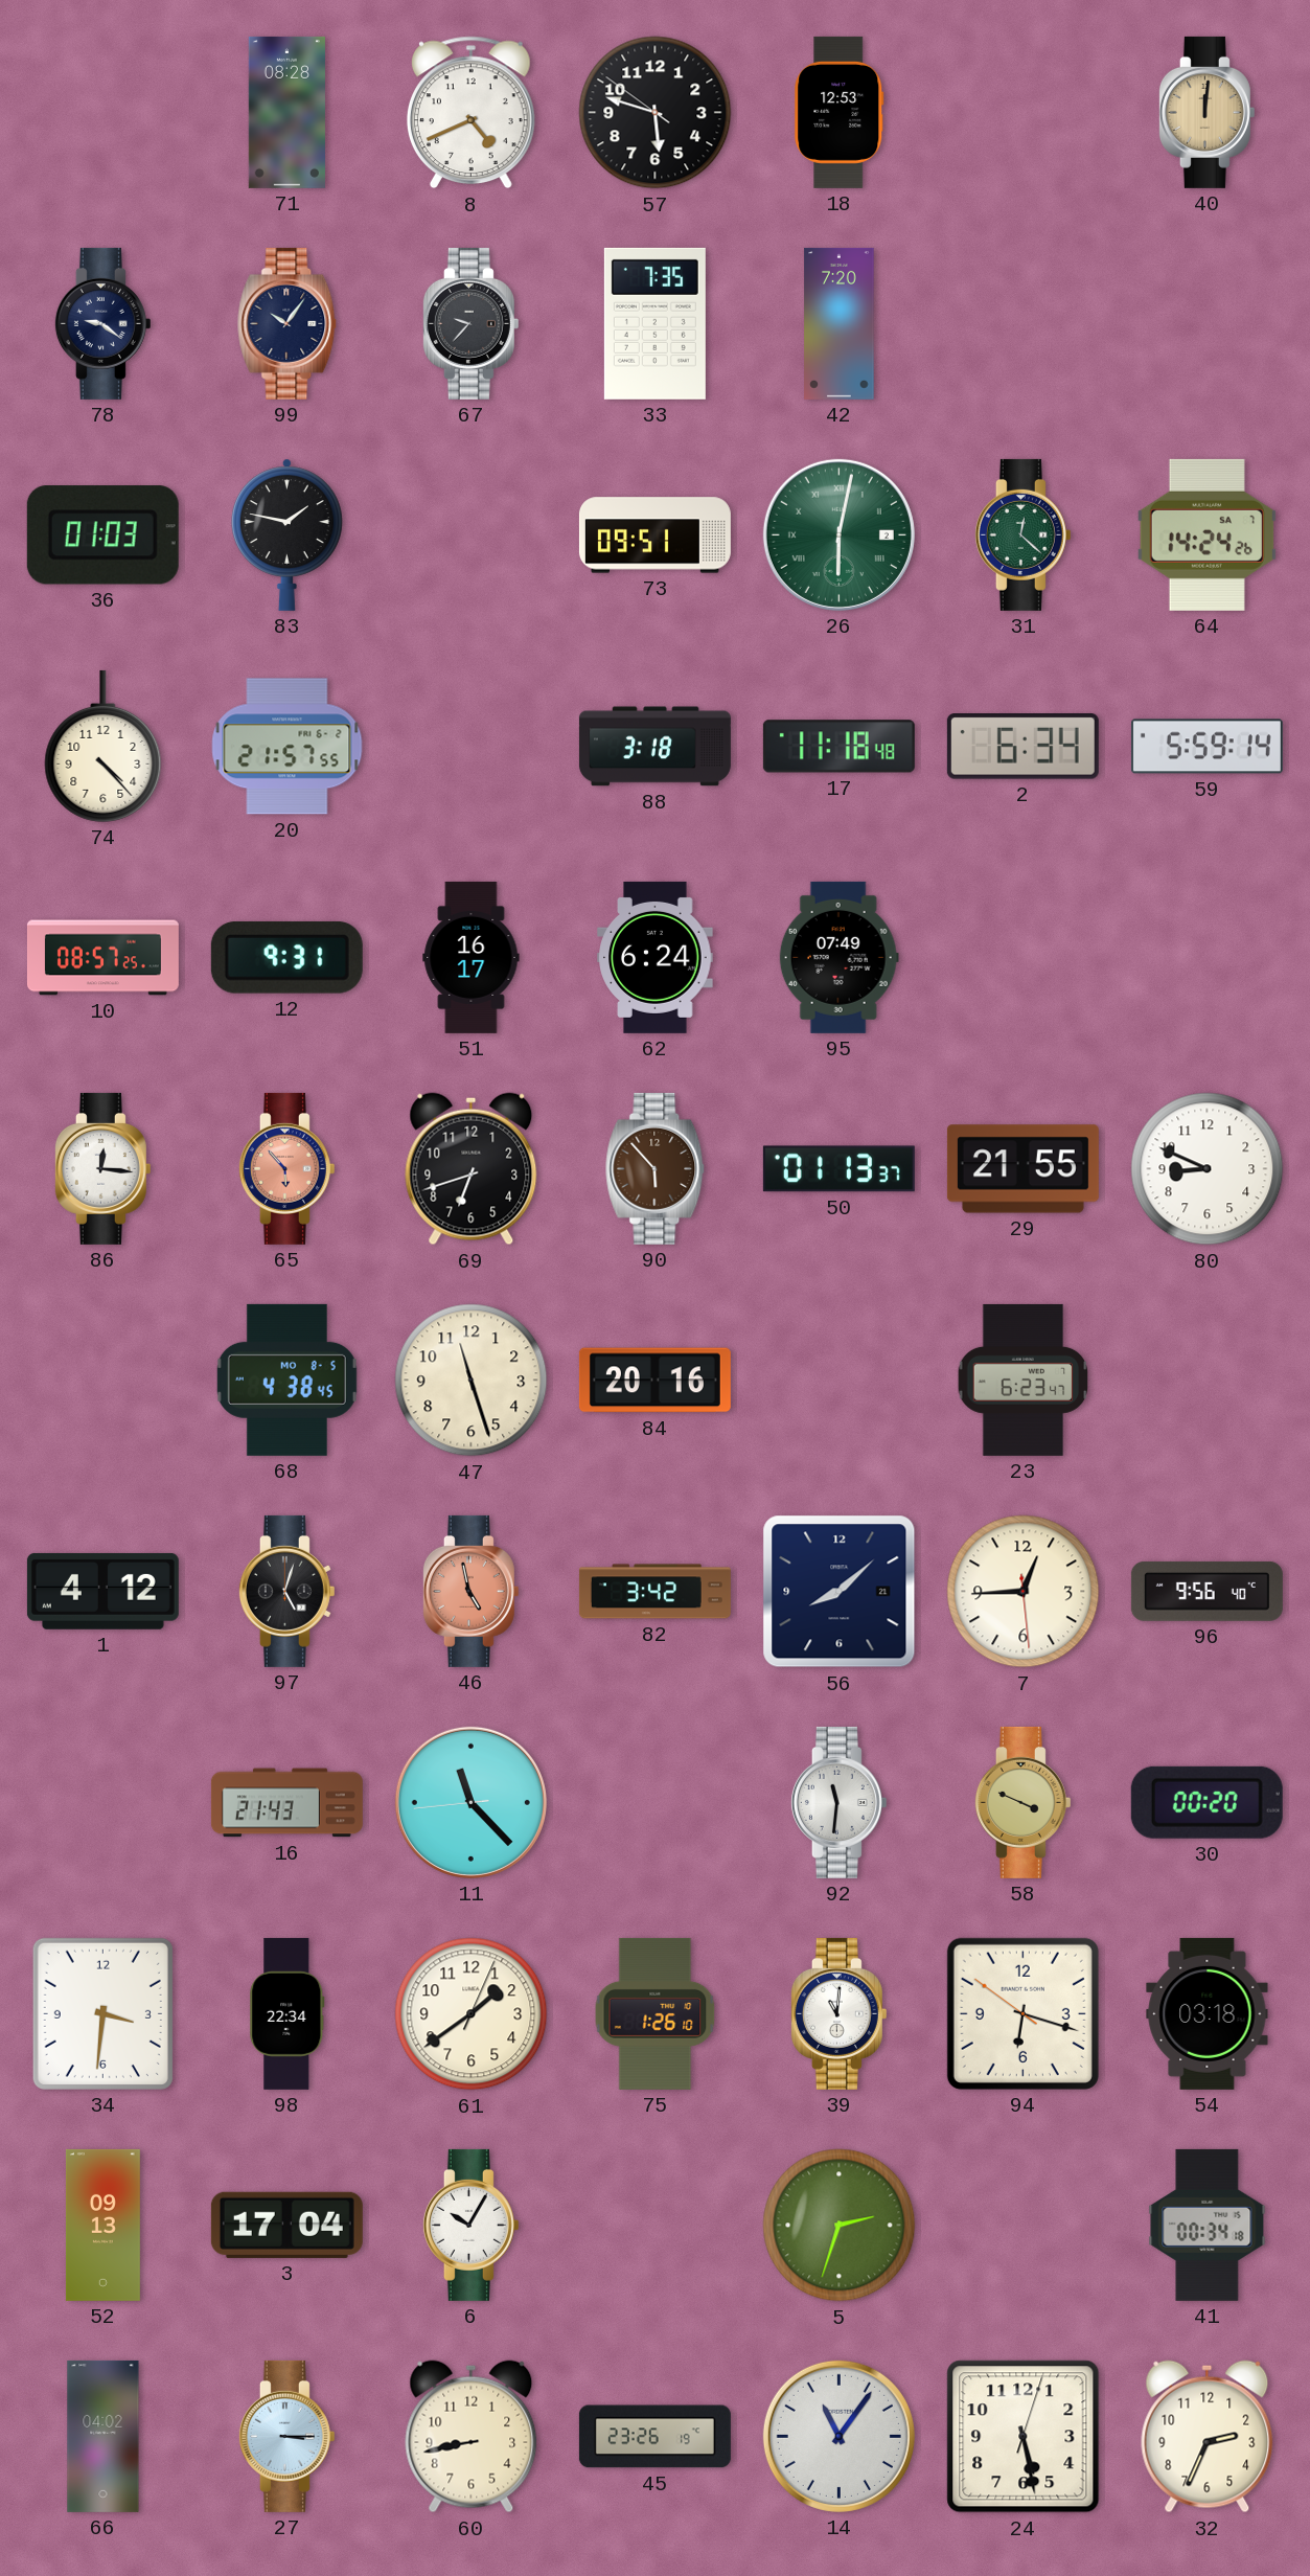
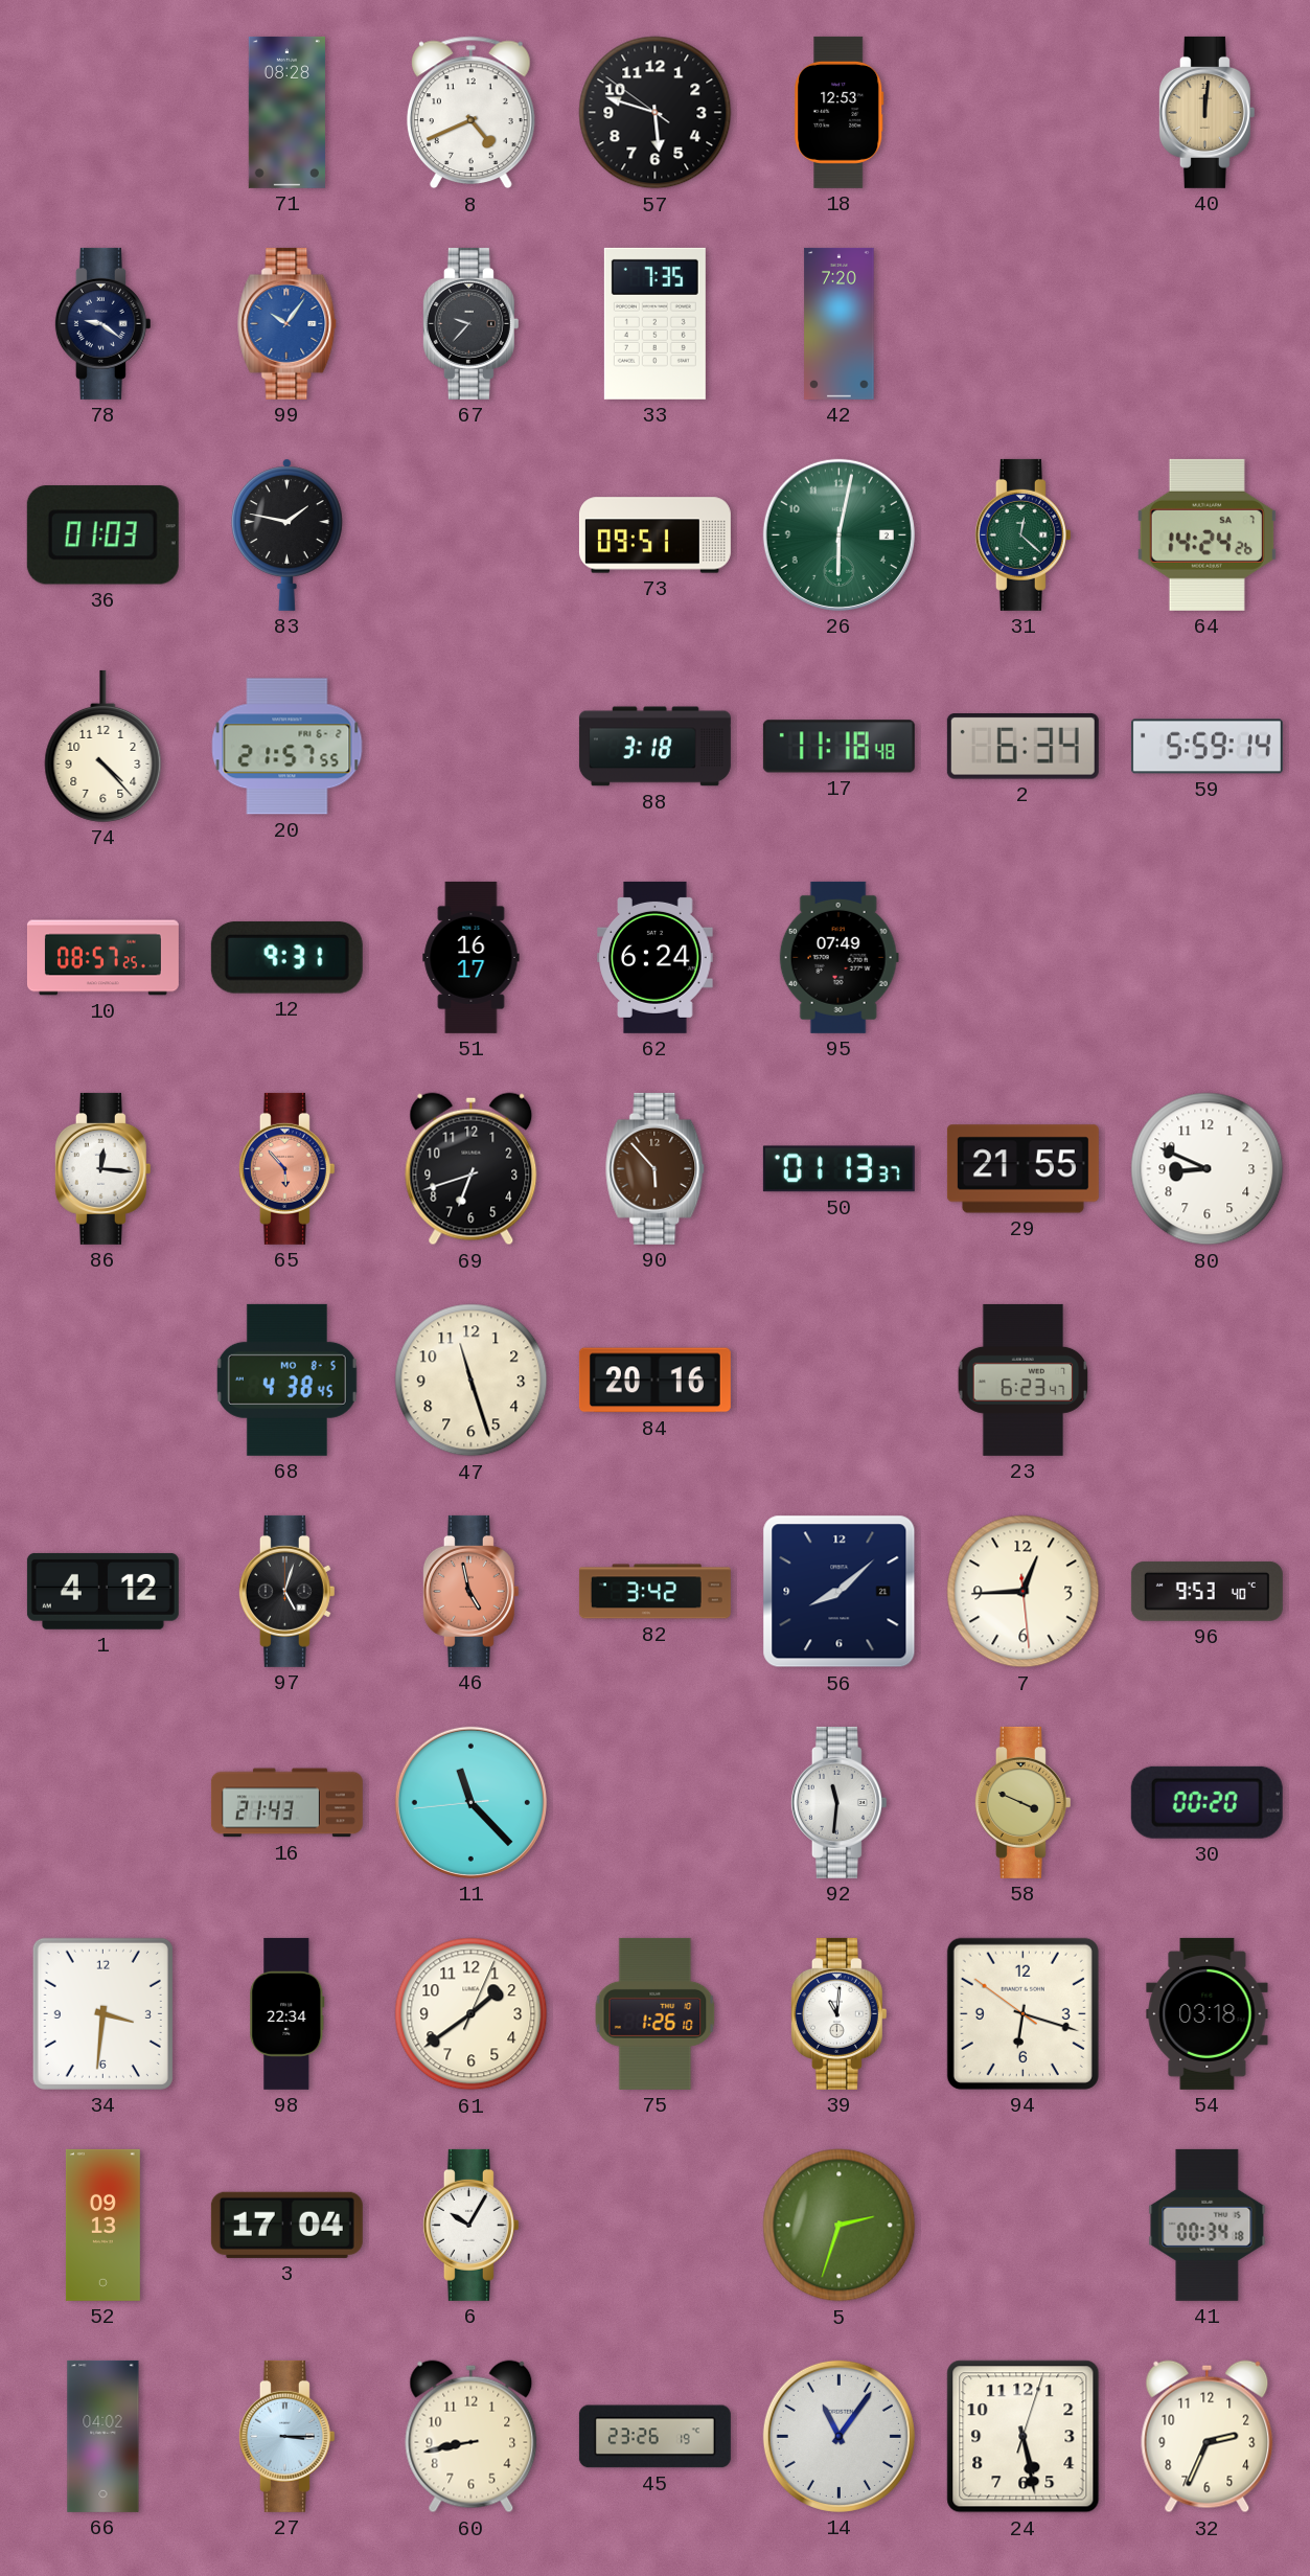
99 dial: navy -> blue (288, 323)
26 numerals: Roman -> Arabic (838, 534)
96: 9:56 -> 9:53 (1206, 1591)
